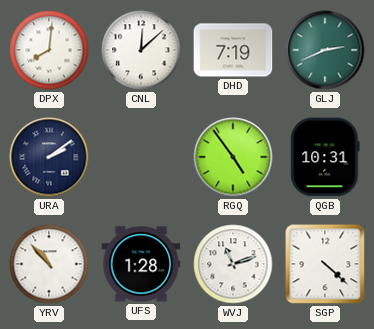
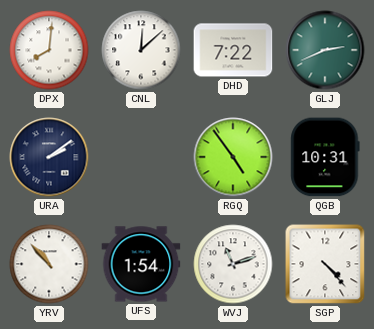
DHD: 7:19 -> 7:22 (233, 50)
UFS: 1:28 -> 1:54 (141, 264)
SGP: 4:22 -> 4:23 (325, 264)
